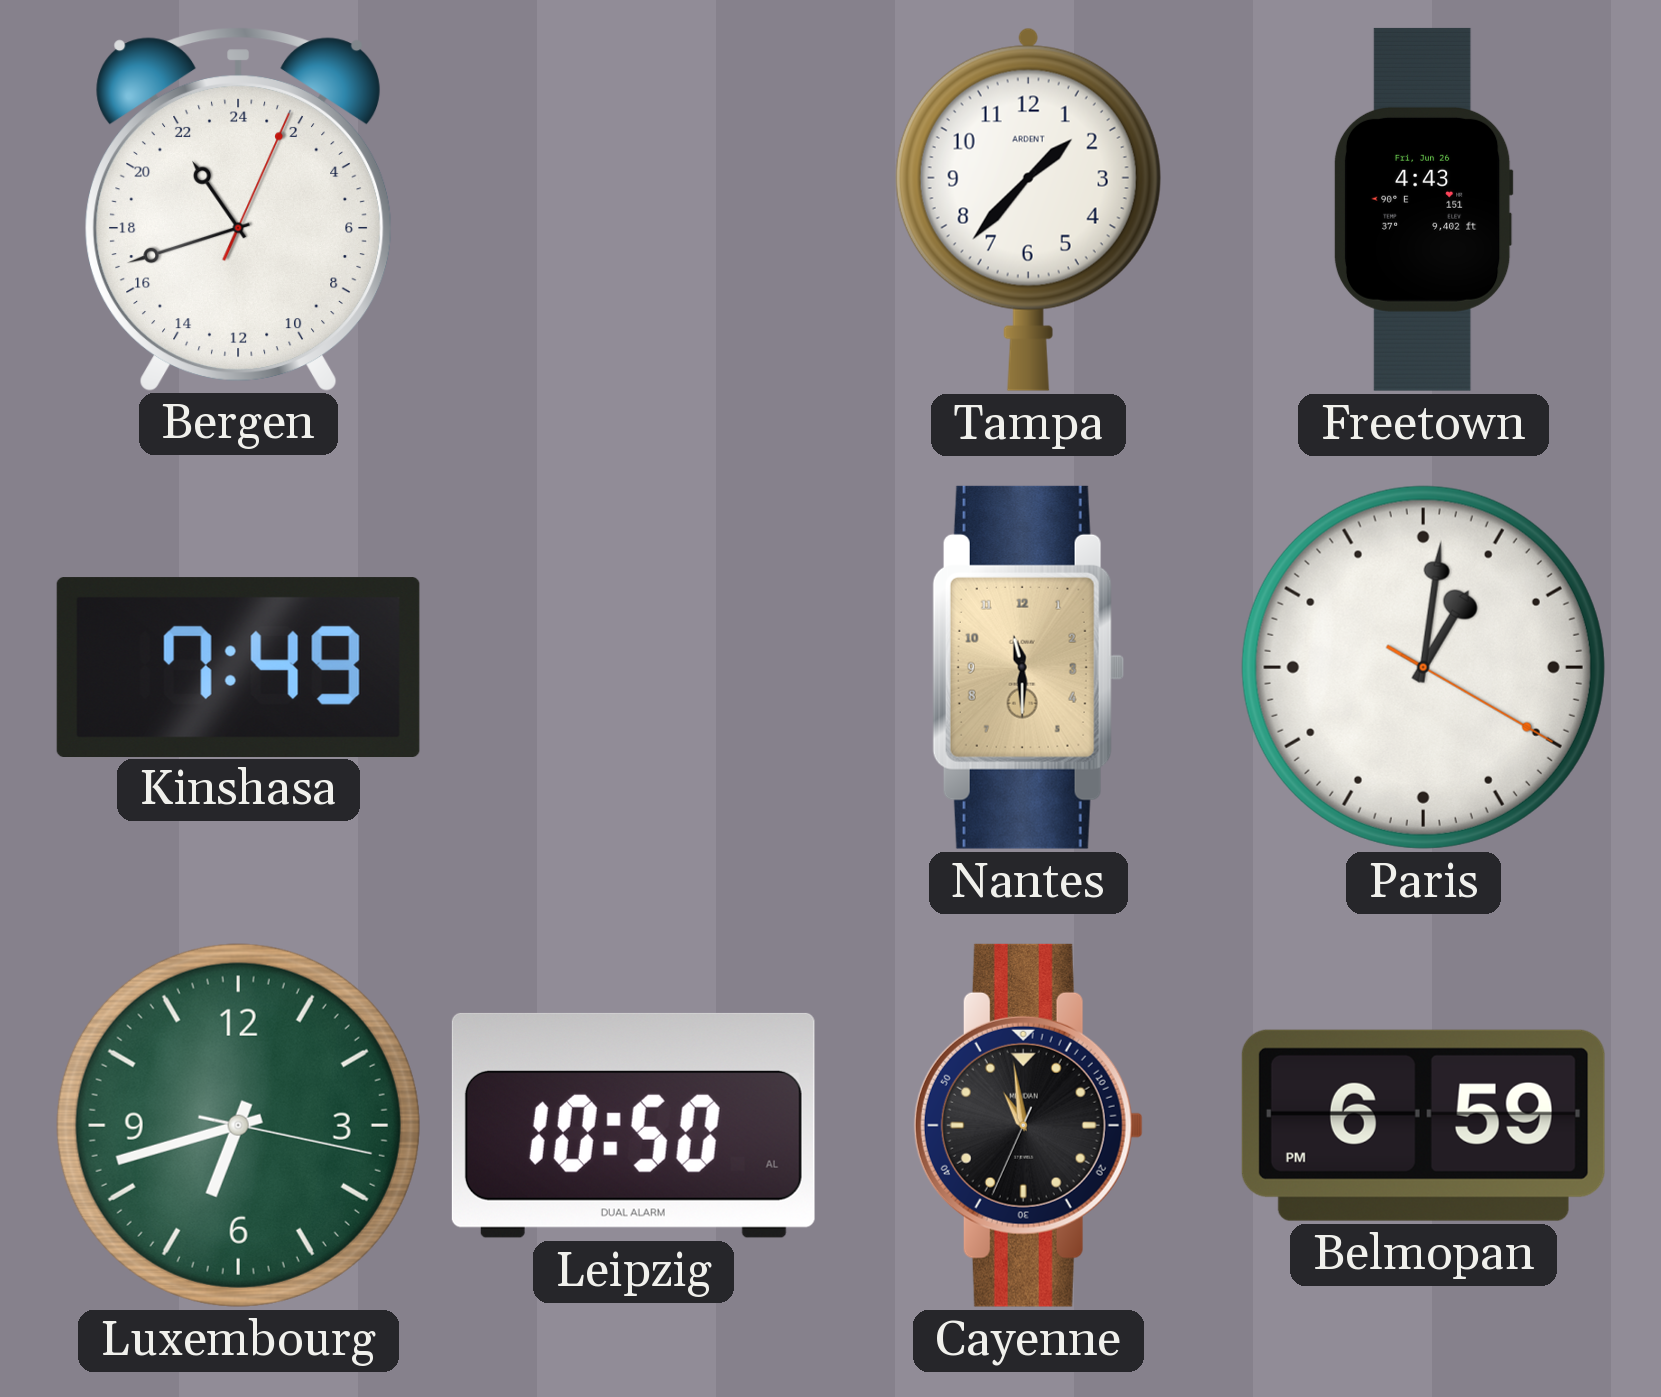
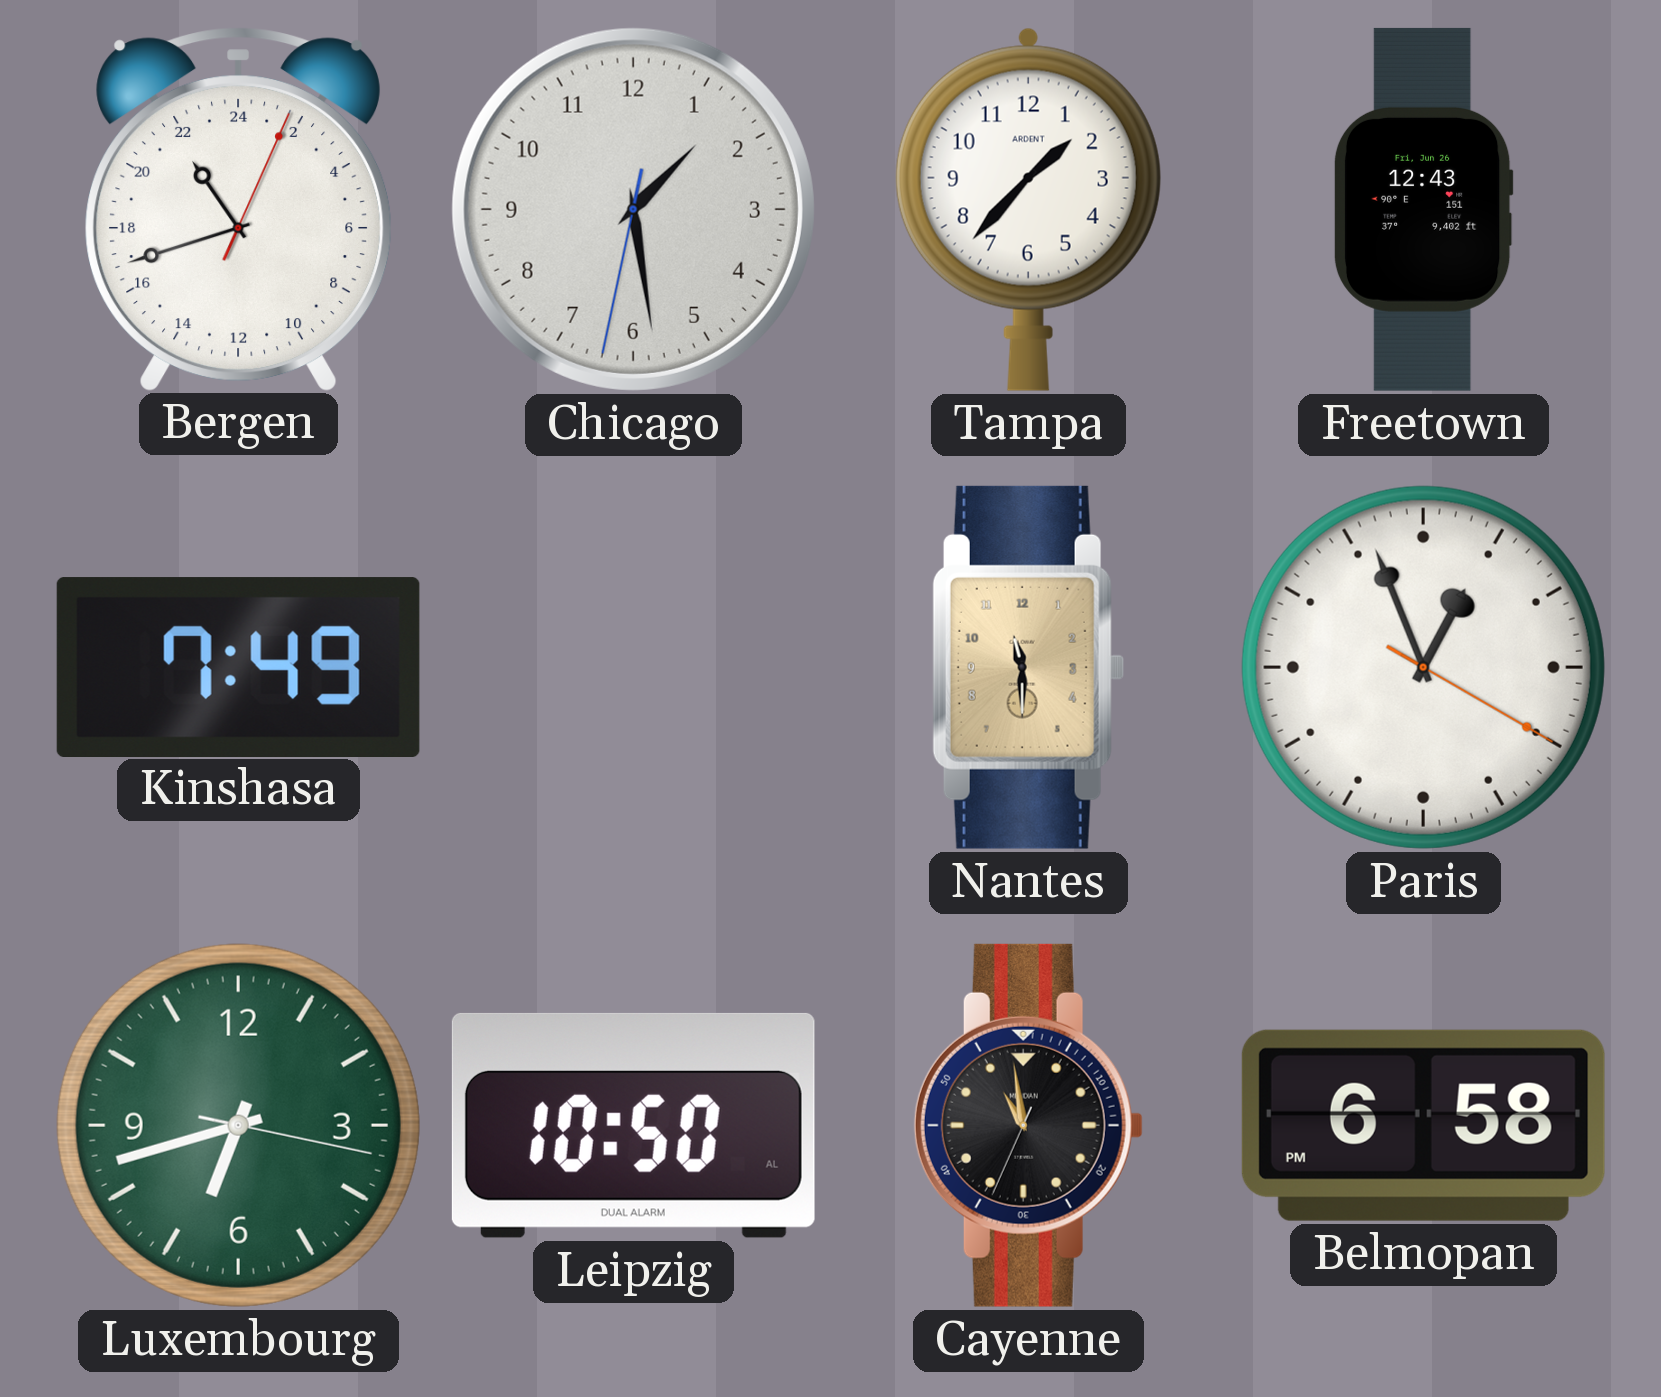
Chicago: none -> 1:28 (633, 209)
Freetown: 4:43 -> 12:43 (1423, 209)
Paris: 1:01 -> 12:56 (1423, 667)
Belmopan: 6:59 -> 6:58 (1423, 1125)
